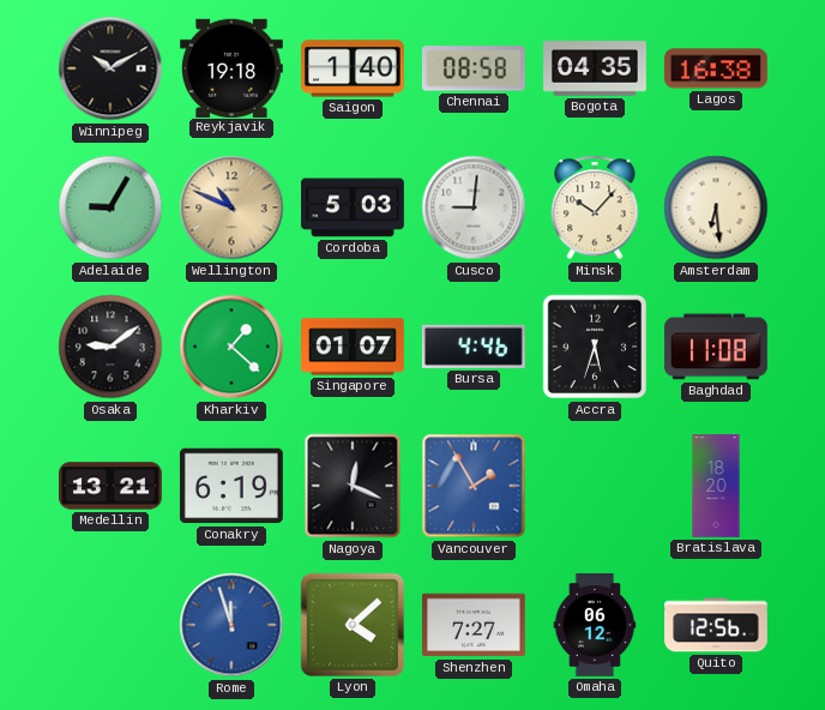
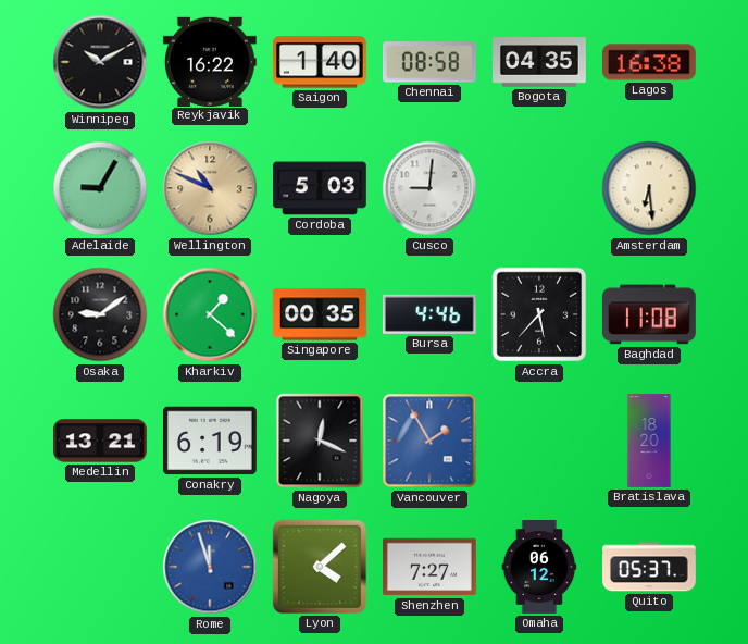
Reykjavik: 19:18 -> 16:22 (210, 61)
Minsk: 10:07 -> none (595, 207)
Singapore: 01:07 -> 00:35 (321, 314)
Accra: 5:33 -> 5:37 (539, 314)
Quito: 12:56 -> 05:37 (650, 567)
